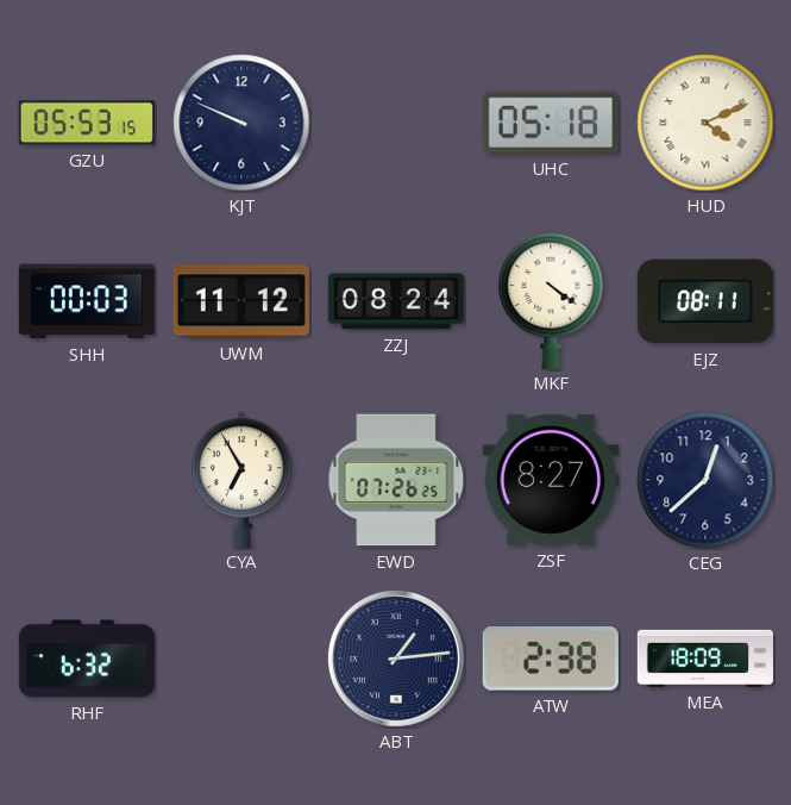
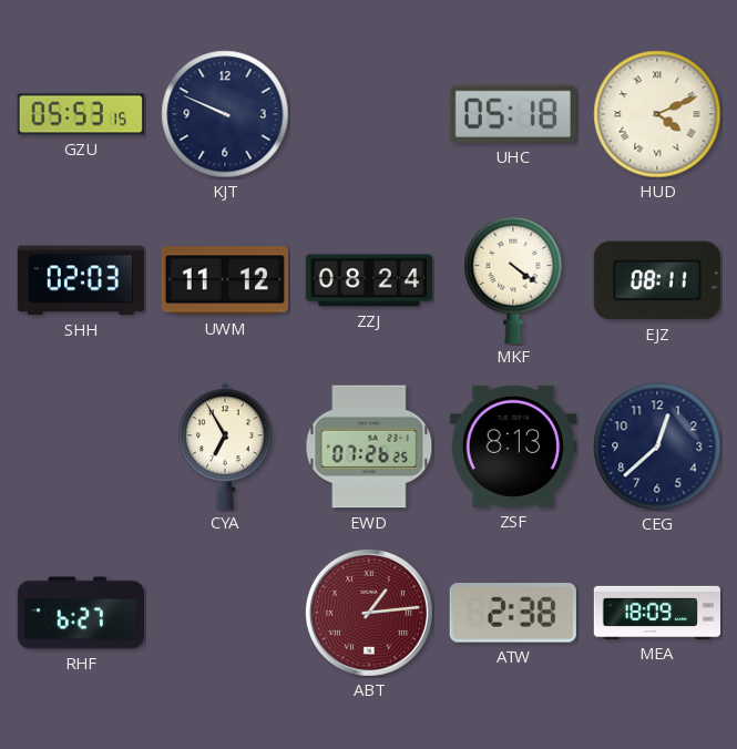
SHH: 00:03 -> 02:03 (81, 280)
ZSF: 8:27 -> 8:13 (513, 447)
RHF: 6:32 -> 6:27 (80, 613)
ABT dial: navy -> burgundy (369, 613)
